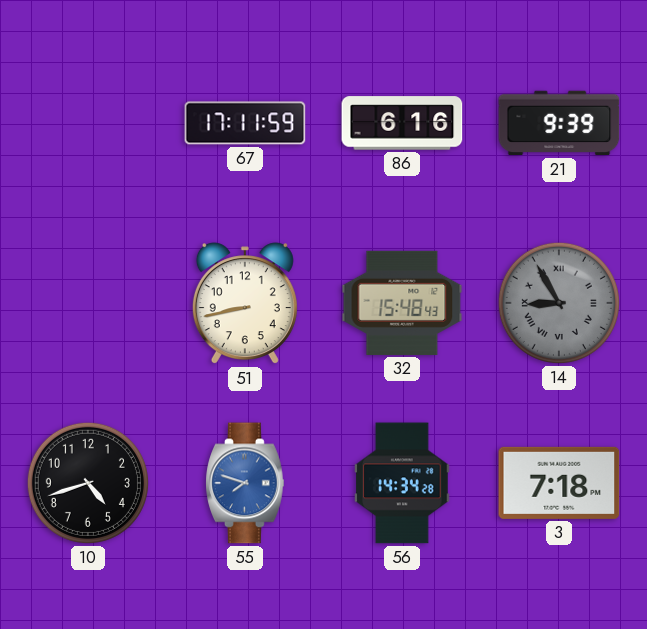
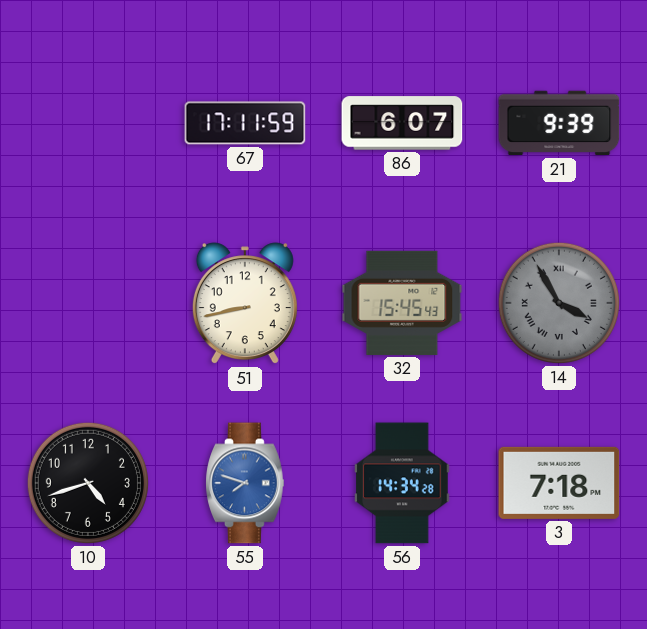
86: 6:16 -> 6:07 (402, 123)
32: 15:48 -> 15:45 (402, 303)
14: 8:55 -> 3:55 (559, 303)
